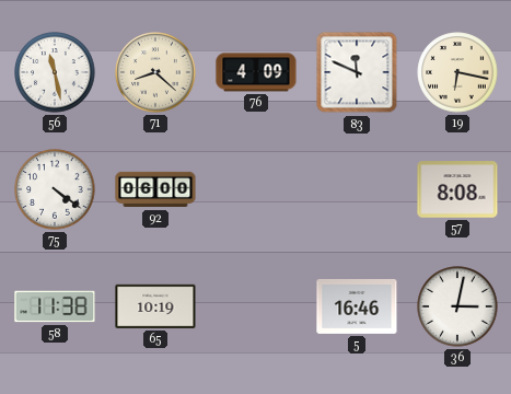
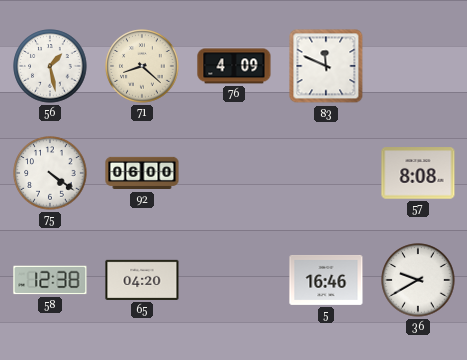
56: 11:28 -> 1:28 (50, 66)
19: 6:17 -> none (457, 72)
58: 11:38 -> 12:38 (50, 280)
65: 10:19 -> 04:20 (142, 280)
36: 3:02 -> 9:40 (418, 280)
